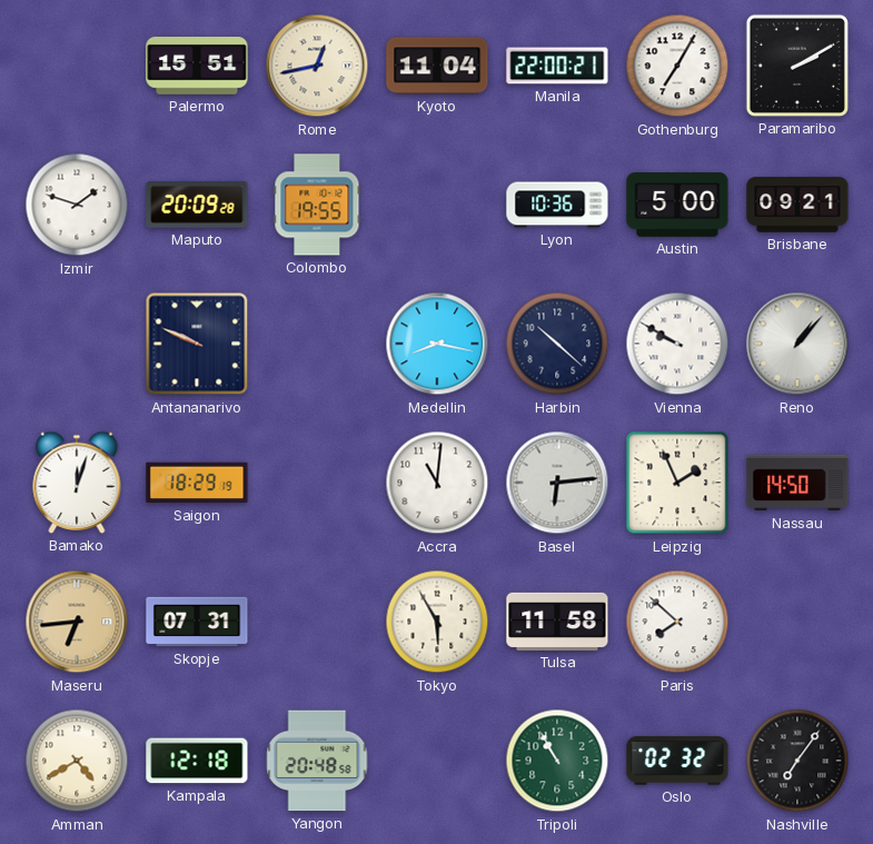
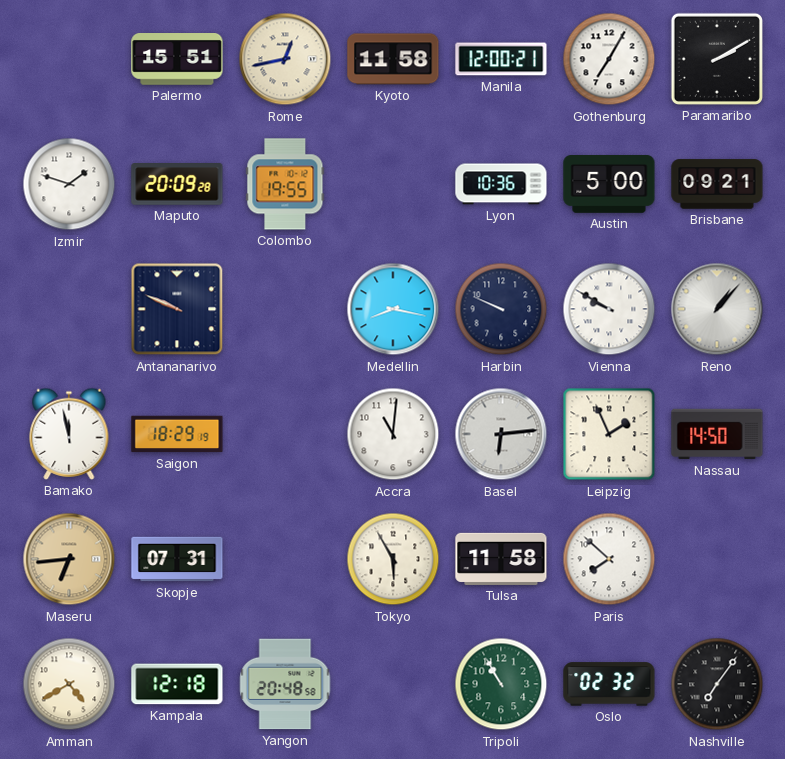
Kyoto: 11:04 -> 11:58 (393, 59)
Manila: 22:00 -> 12:00 (501, 59)
Harbin: 10:22 -> 9:49 (501, 309)
Bamako: 12:03 -> 11:58 (69, 434)
